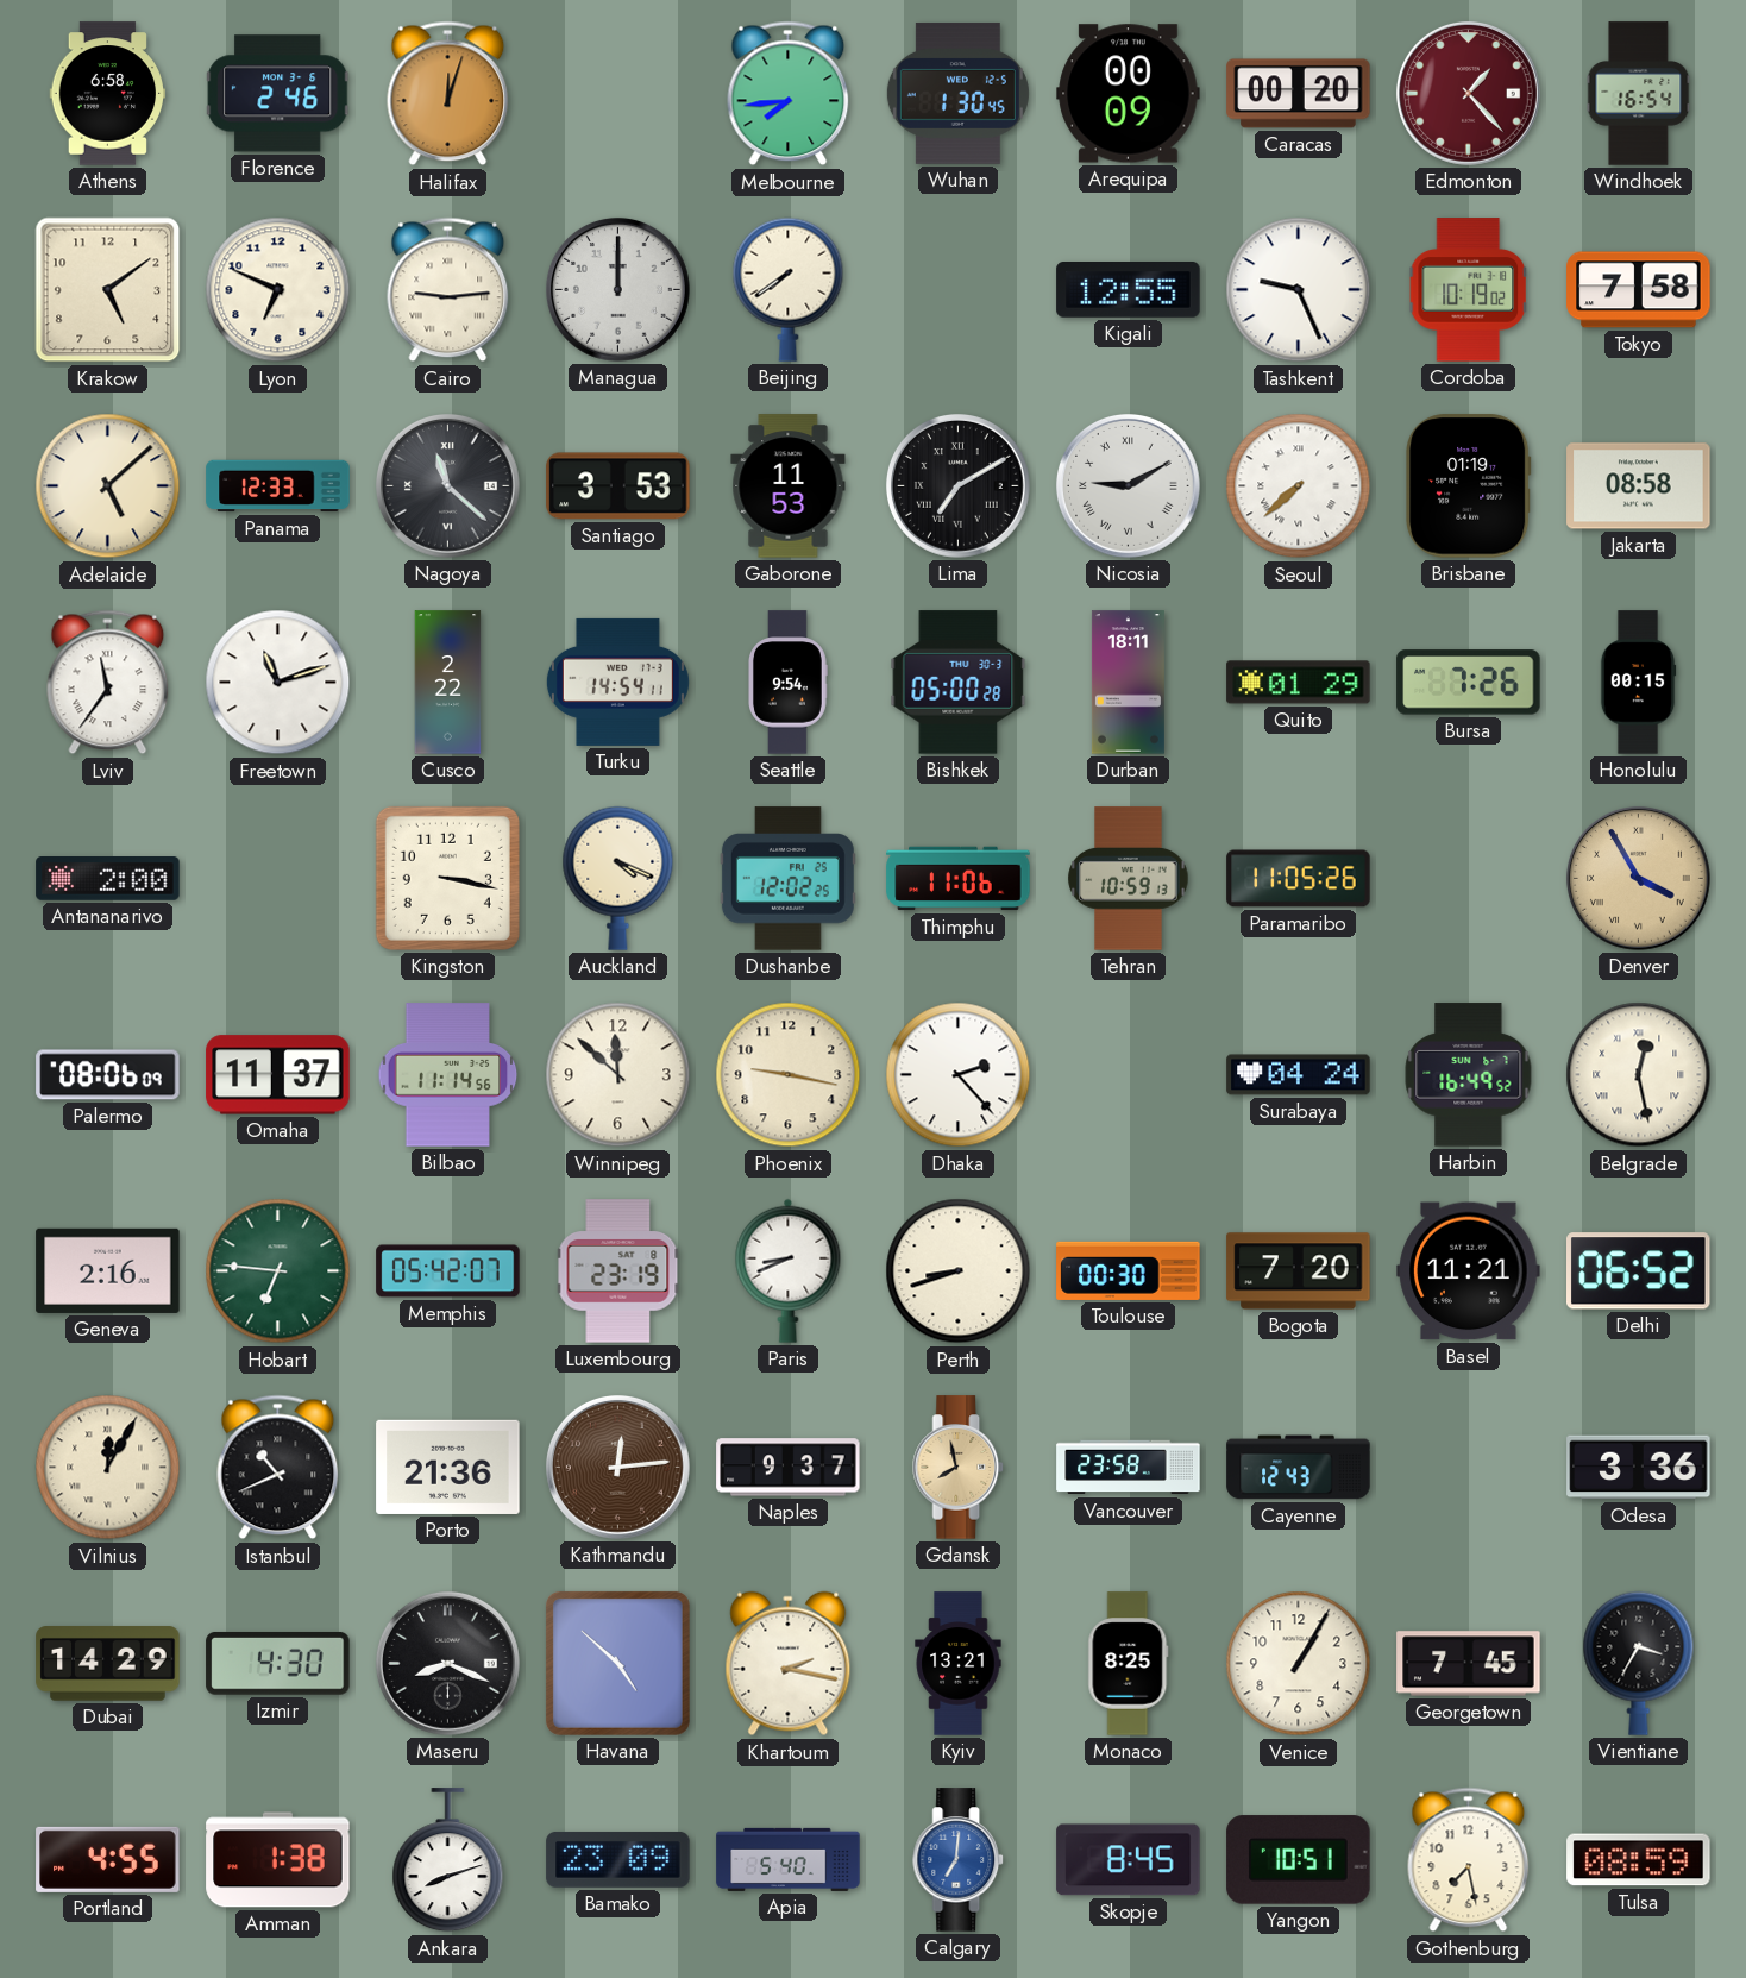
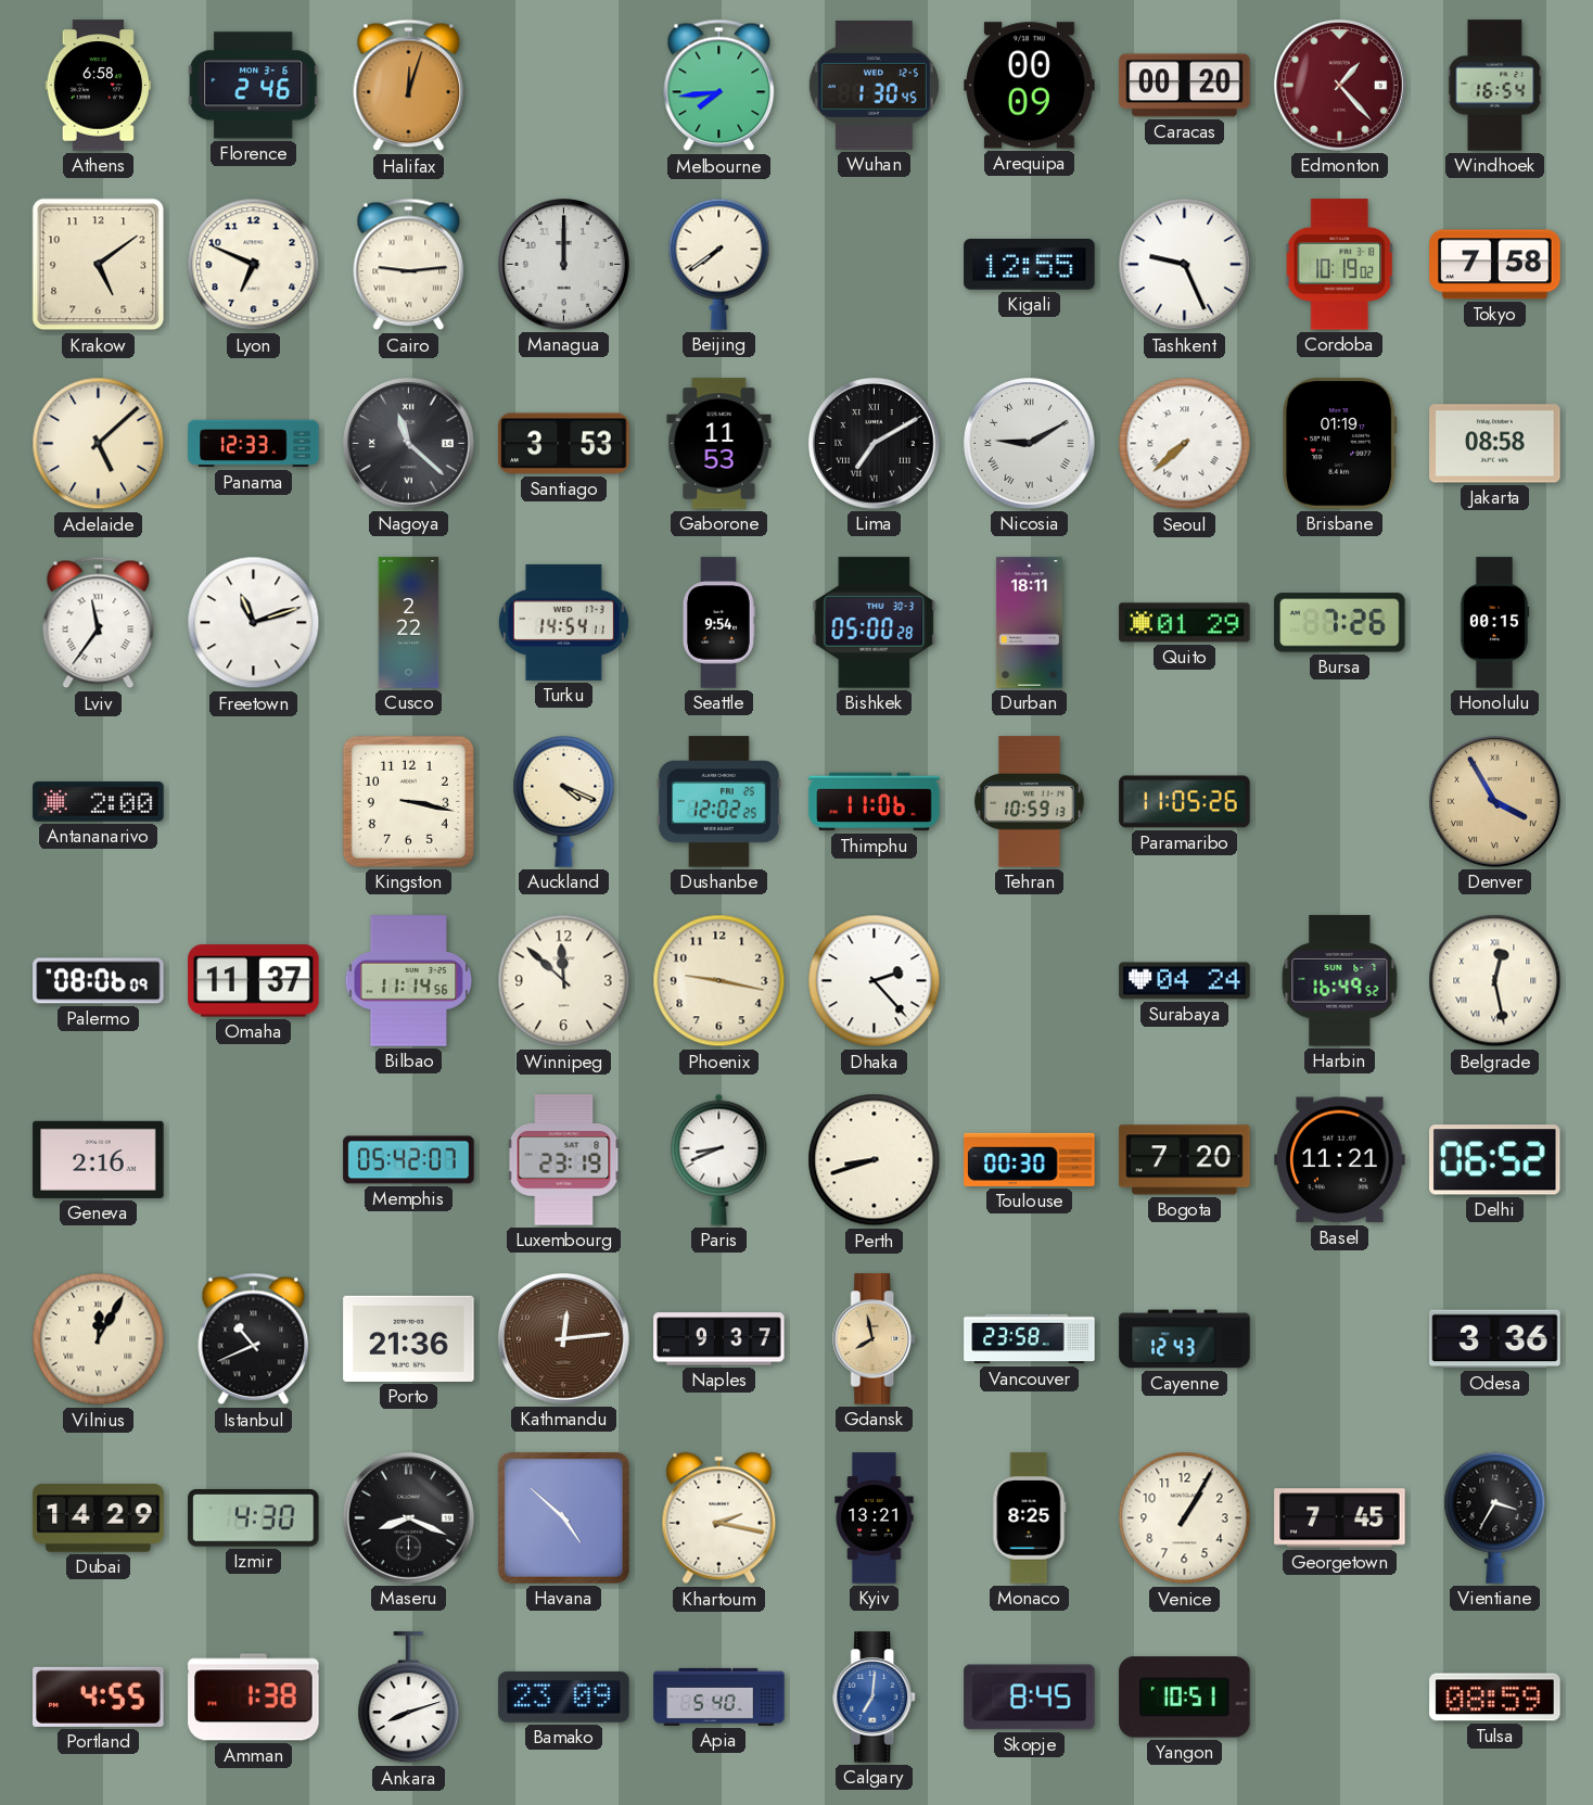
Hobart: 6:46 -> none (278, 1271)
Gothenburg: 7:28 -> none (1469, 1860)
